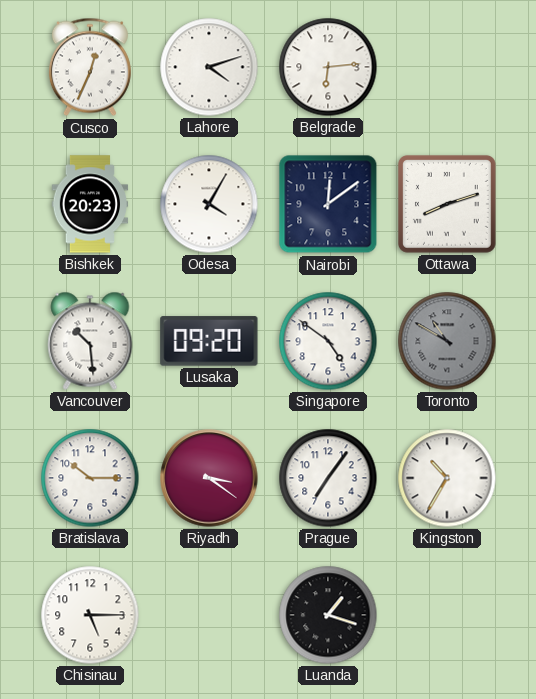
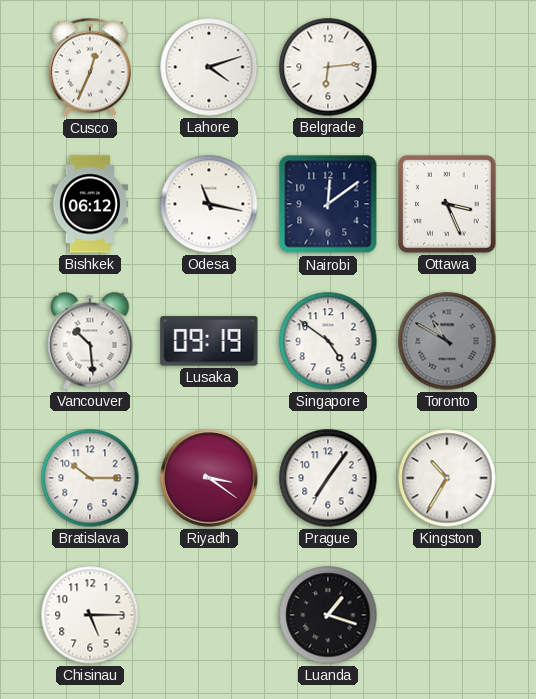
Bishkek: 20:23 -> 06:12 (90, 204)
Odesa: 4:05 -> 11:17 (209, 204)
Ottawa: 8:12 -> 3:26 (447, 204)
Lusaka: 09:20 -> 09:19 (209, 341)
